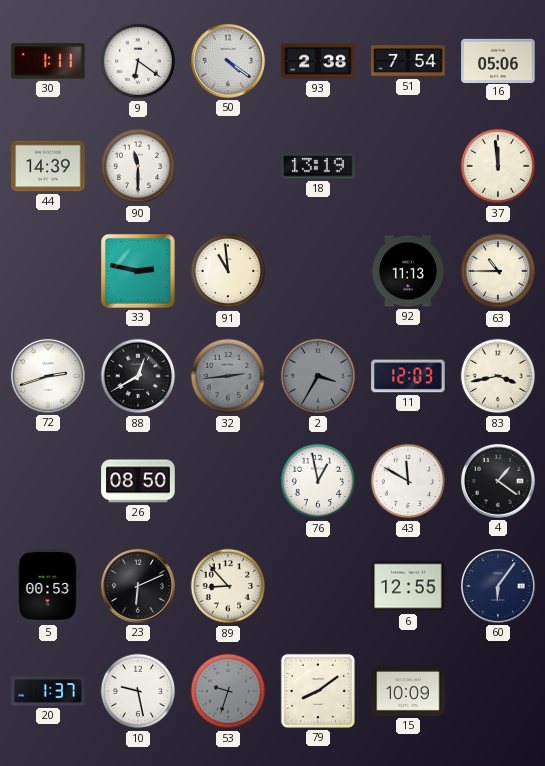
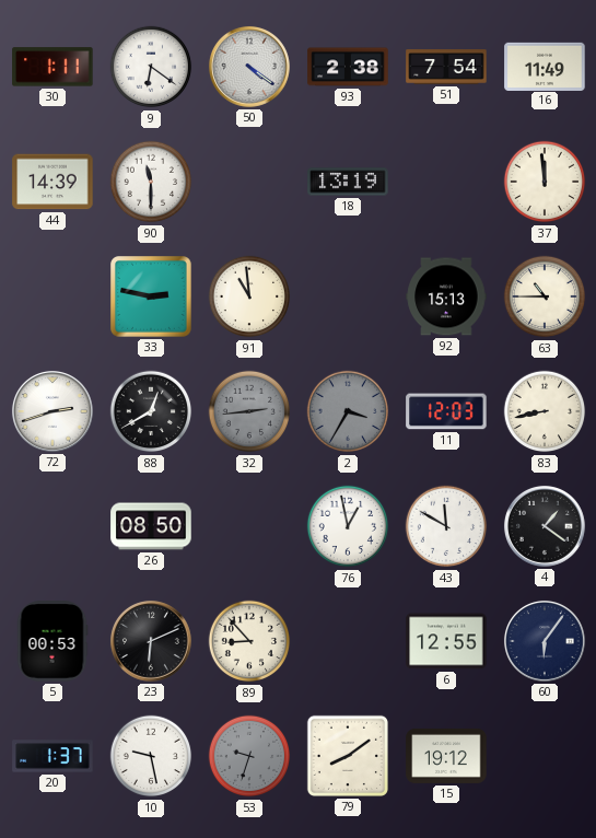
16: 05:06 -> 11:49 (545, 66)
92: 11:13 -> 15:13 (446, 296)
83: 3:43 -> 8:43 (545, 411)
15: 10:09 -> 19:12 (446, 756)
